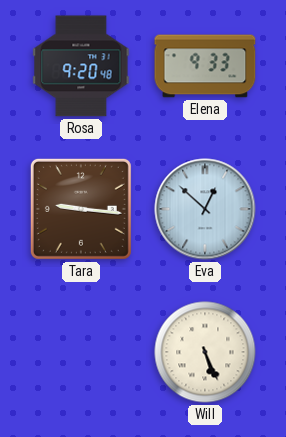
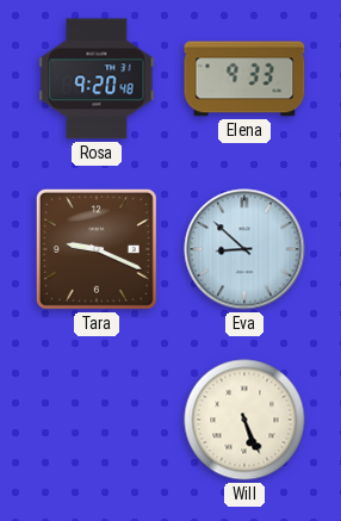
Tara: 9:16 -> 9:19 (97, 249)
Eva: 12:52 -> 8:52 (244, 249)
